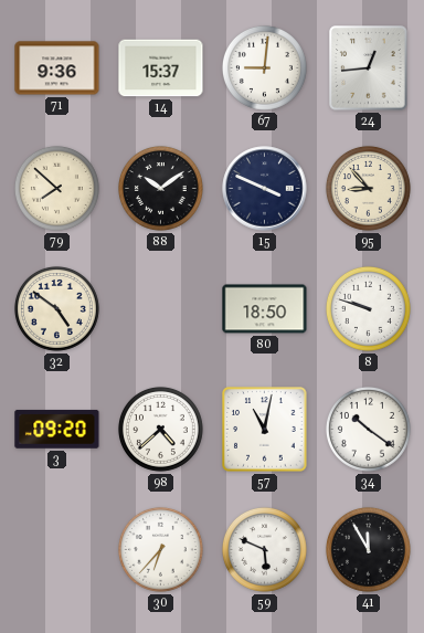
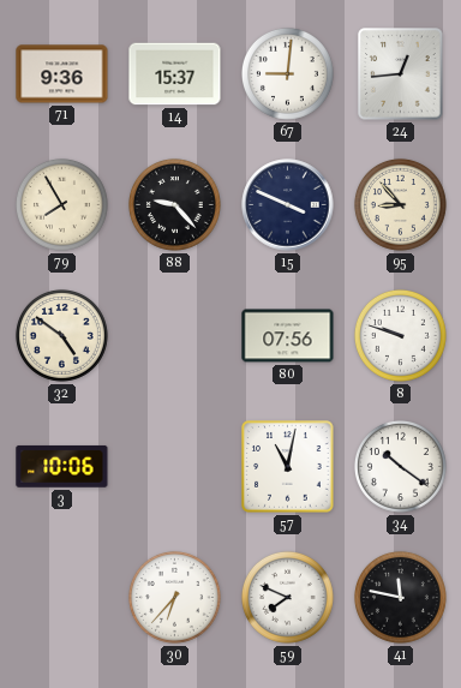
79: 7:52 -> 7:55 (61, 204)
88: 10:09 -> 9:23 (174, 204)
80: 18:50 -> 07:56 (288, 336)
3: 09:20 -> 10:06 (62, 467)
98: 4:38 -> none (160, 429)
59: 5:49 -> 7:49 (287, 597)
41: 11:55 -> 11:47 (400, 597)
